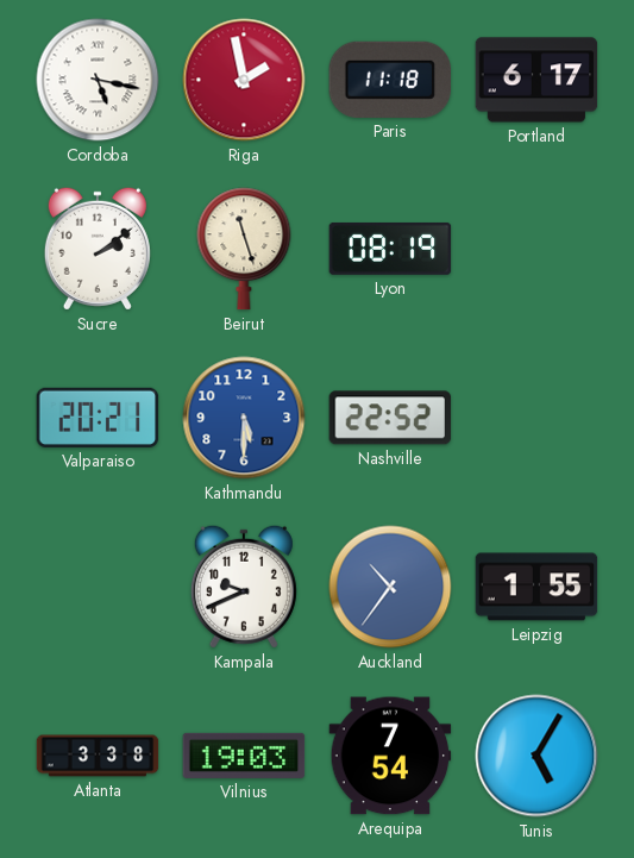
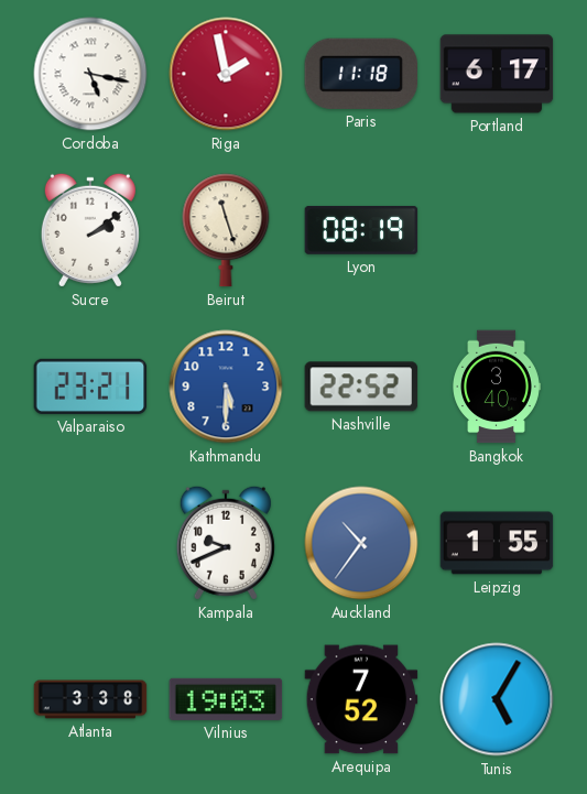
Valparaiso: 20:21 -> 23:21 (90, 387)
Bangkok: none -> 3:40 (497, 387)
Arequipa: 7:54 -> 7:52 (361, 699)
